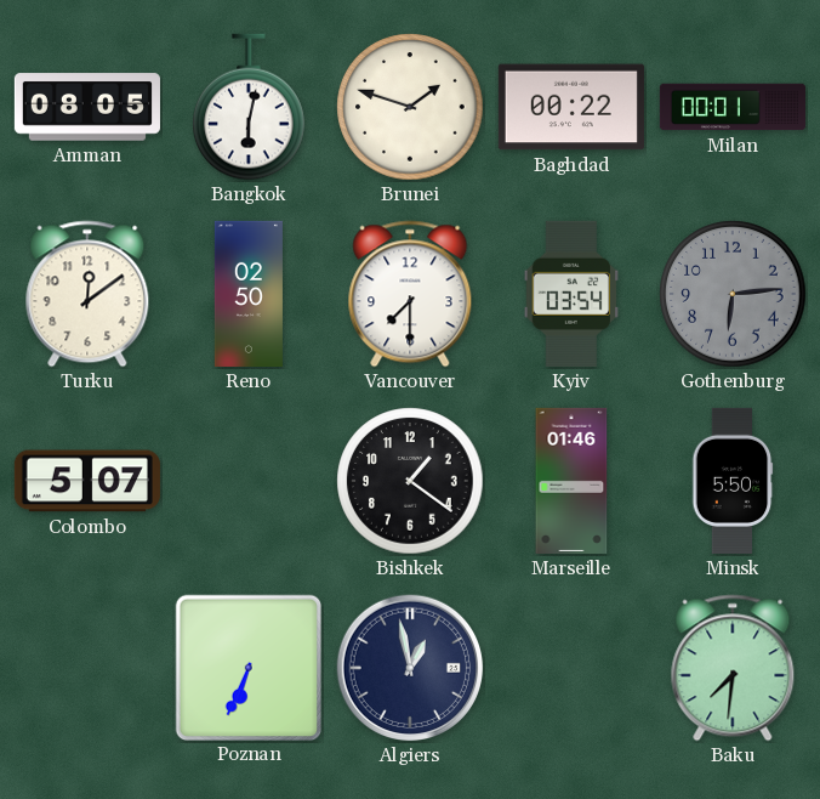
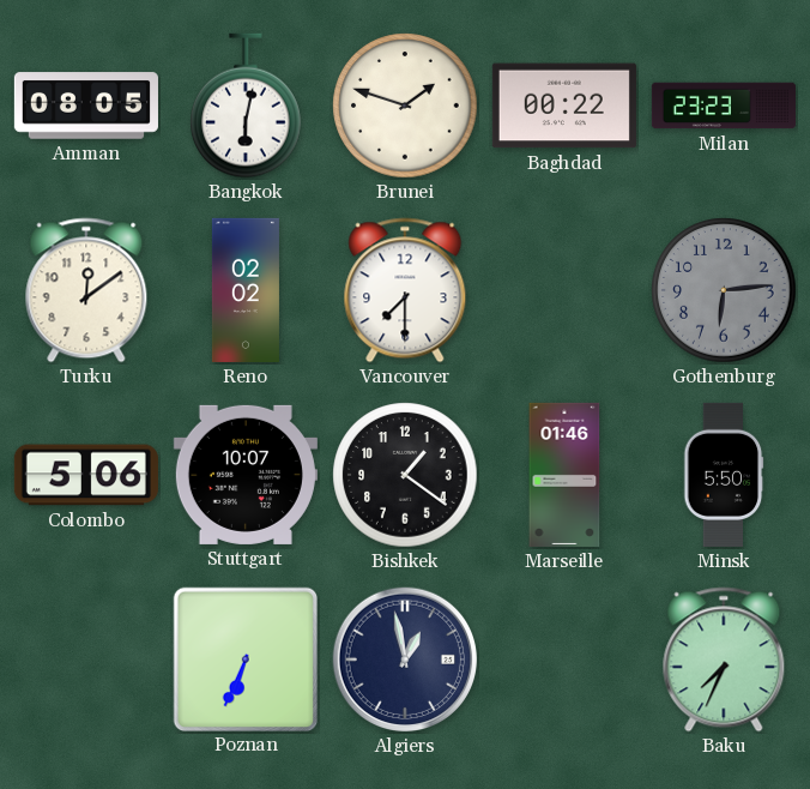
Milan: 00:01 -> 23:23 (724, 106)
Reno: 02:50 -> 02:02 (246, 290)
Kyiv: 03:54 -> none (571, 294)
Colombo: 5:07 -> 5:06 (86, 475)
Stuttgart: none -> 10:07 (246, 475)
Baku: 7:31 -> 7:34 (724, 659)
